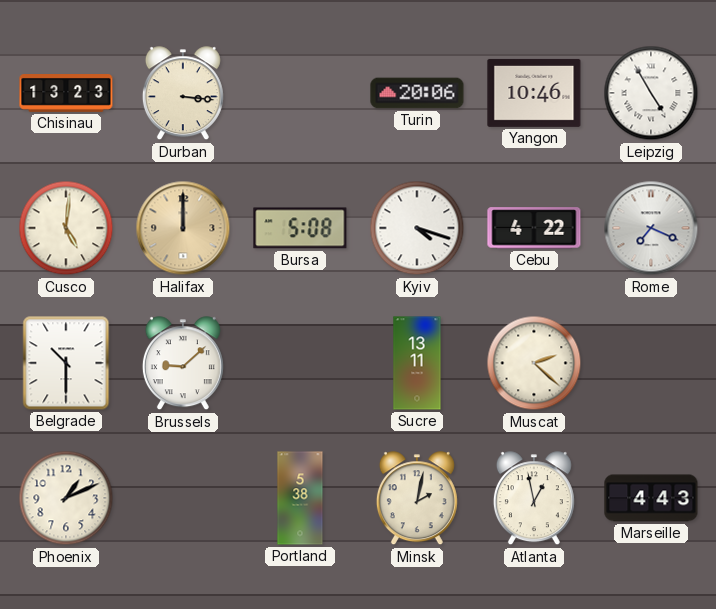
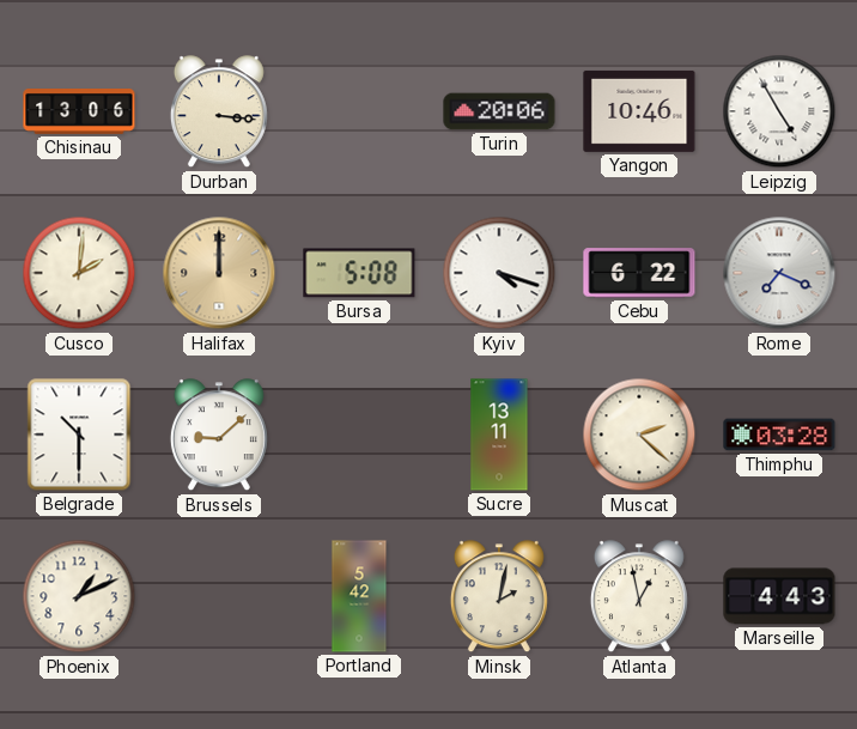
Chisinau: 13:23 -> 13:06 (79, 113)
Cusco: 5:01 -> 2:01 (79, 273)
Cebu: 4:22 -> 6:22 (639, 273)
Thimphu: none -> 03:28 (779, 435)
Portland: 5:38 -> 5:42 (359, 596)
